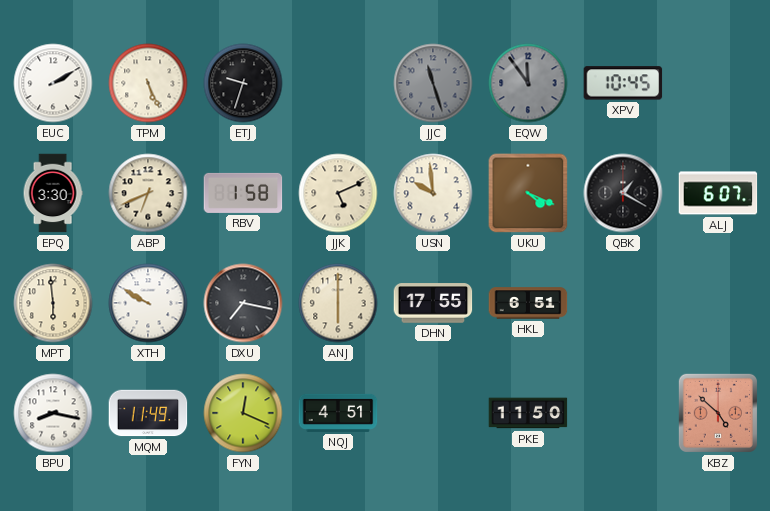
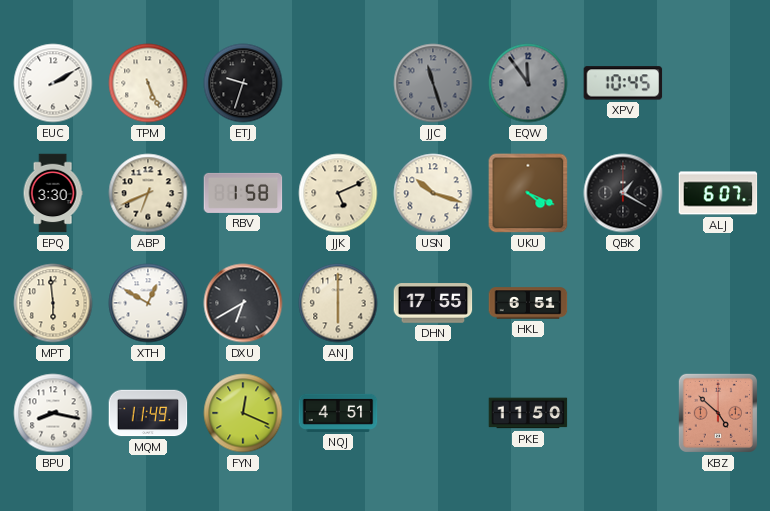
USN: 9:59 -> 10:18 (433, 193)
XTH: 9:50 -> 12:50 (148, 303)
DXU: 7:17 -> 6:40 (243, 303)
